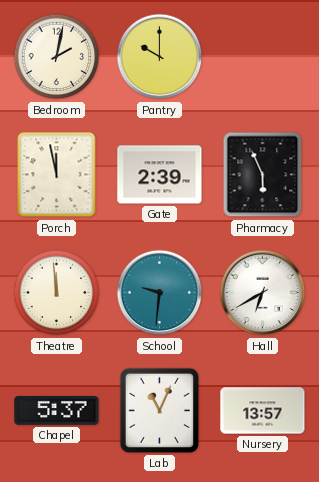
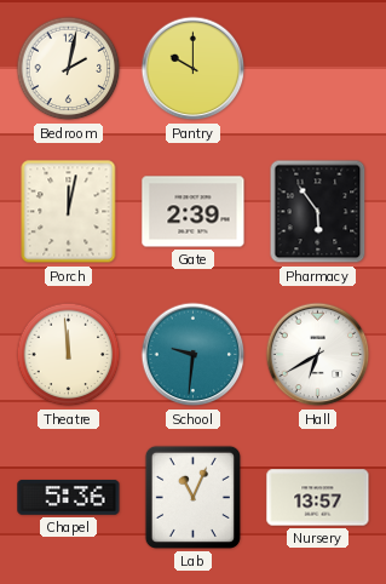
Porch: 11:58 -> 12:02 (69, 212)
Pharmacy: 5:56 -> 5:54 (318, 212)
Chapel: 5:37 -> 5:36 (69, 498)
